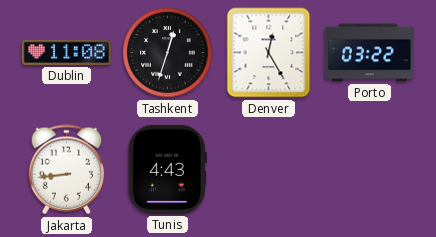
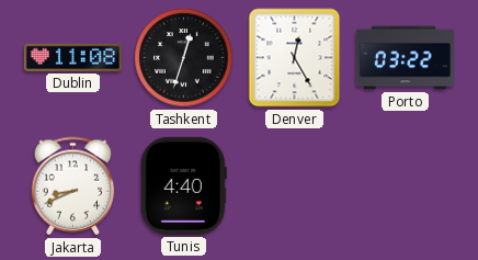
Jakarta: 8:44 -> 8:41 (73, 186)
Tunis: 4:43 -> 4:40 (183, 185)
